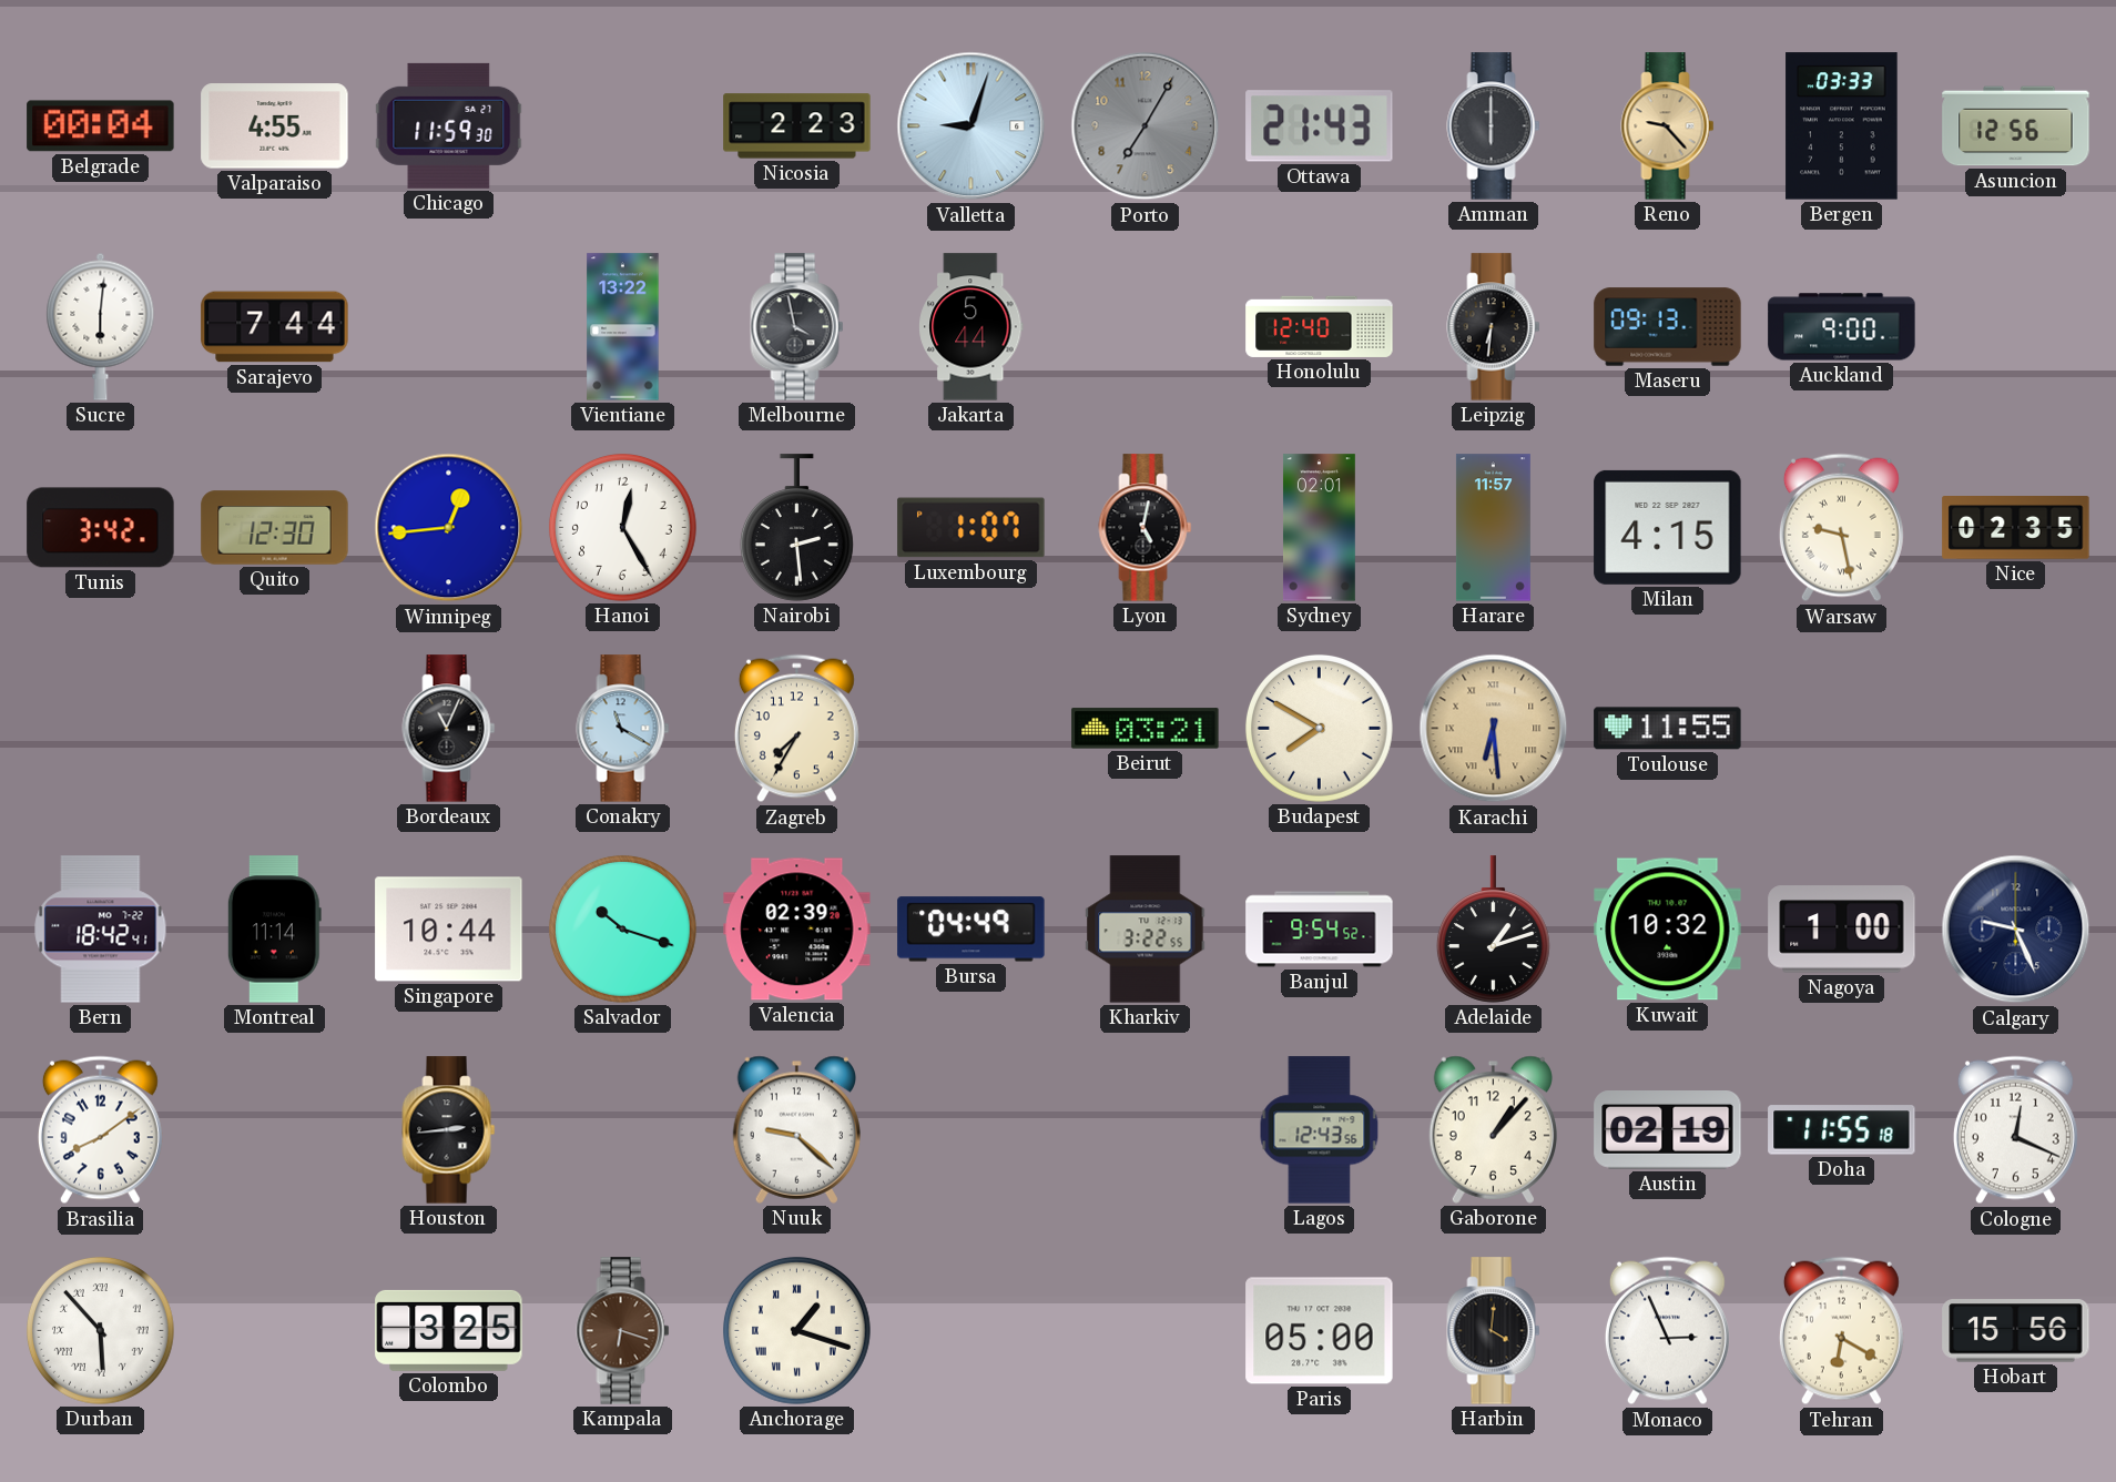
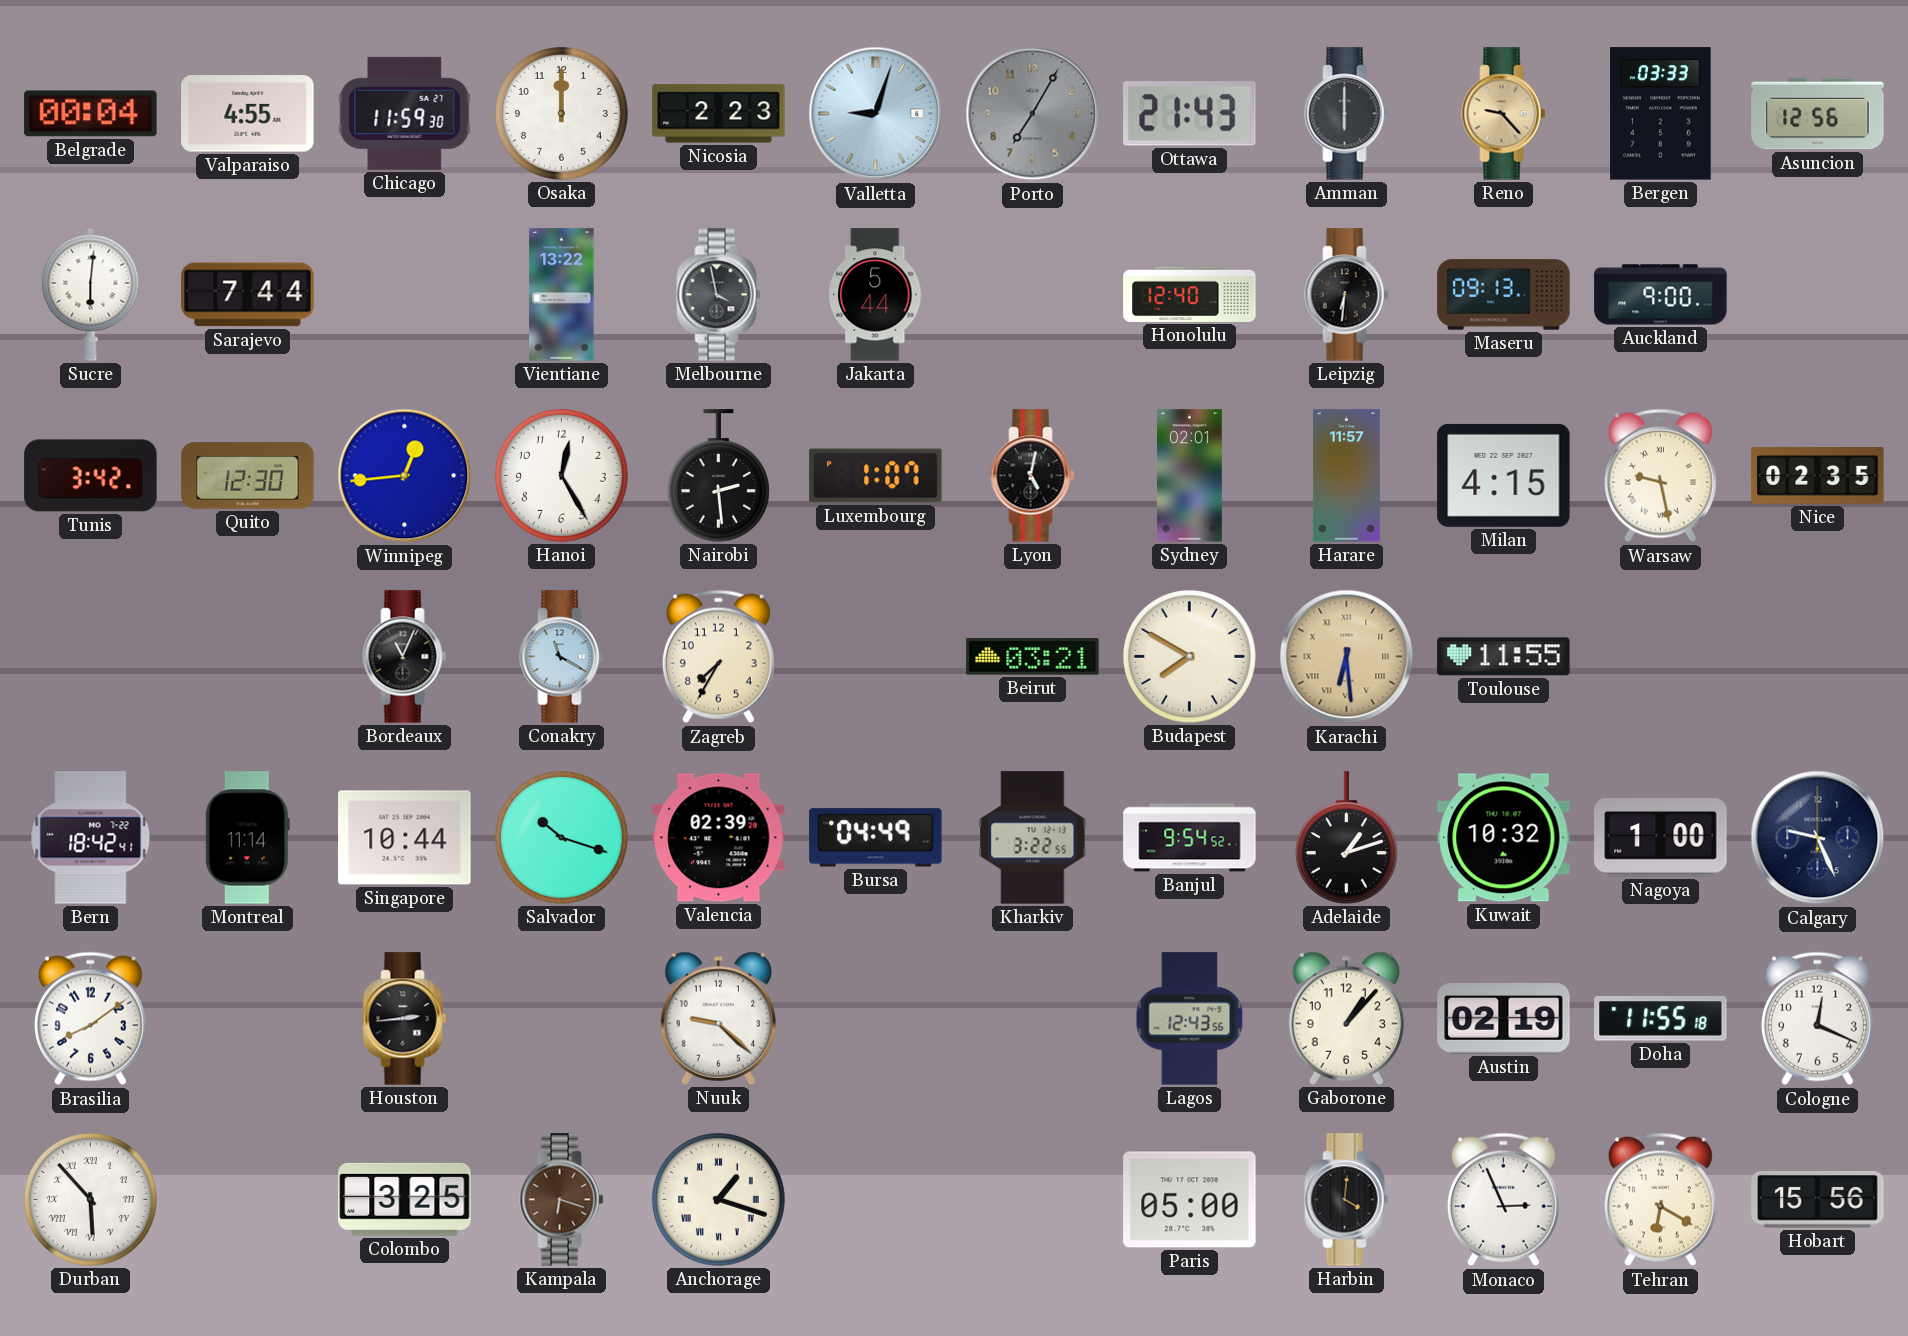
Osaka: none -> 12:00 (562, 114)
